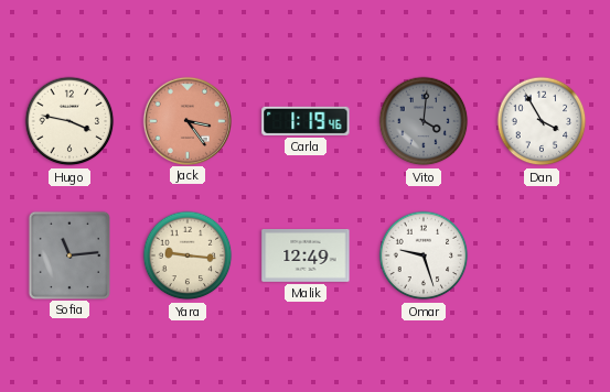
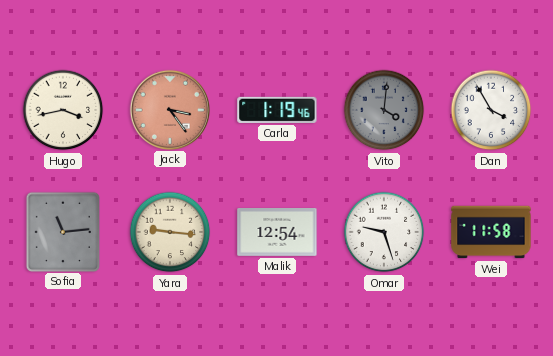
Hugo: 3:47 -> 3:43 (63, 110)
Malik: 12:49 -> 12:54 (277, 233)
Wei: none -> 11:58 (491, 232)
